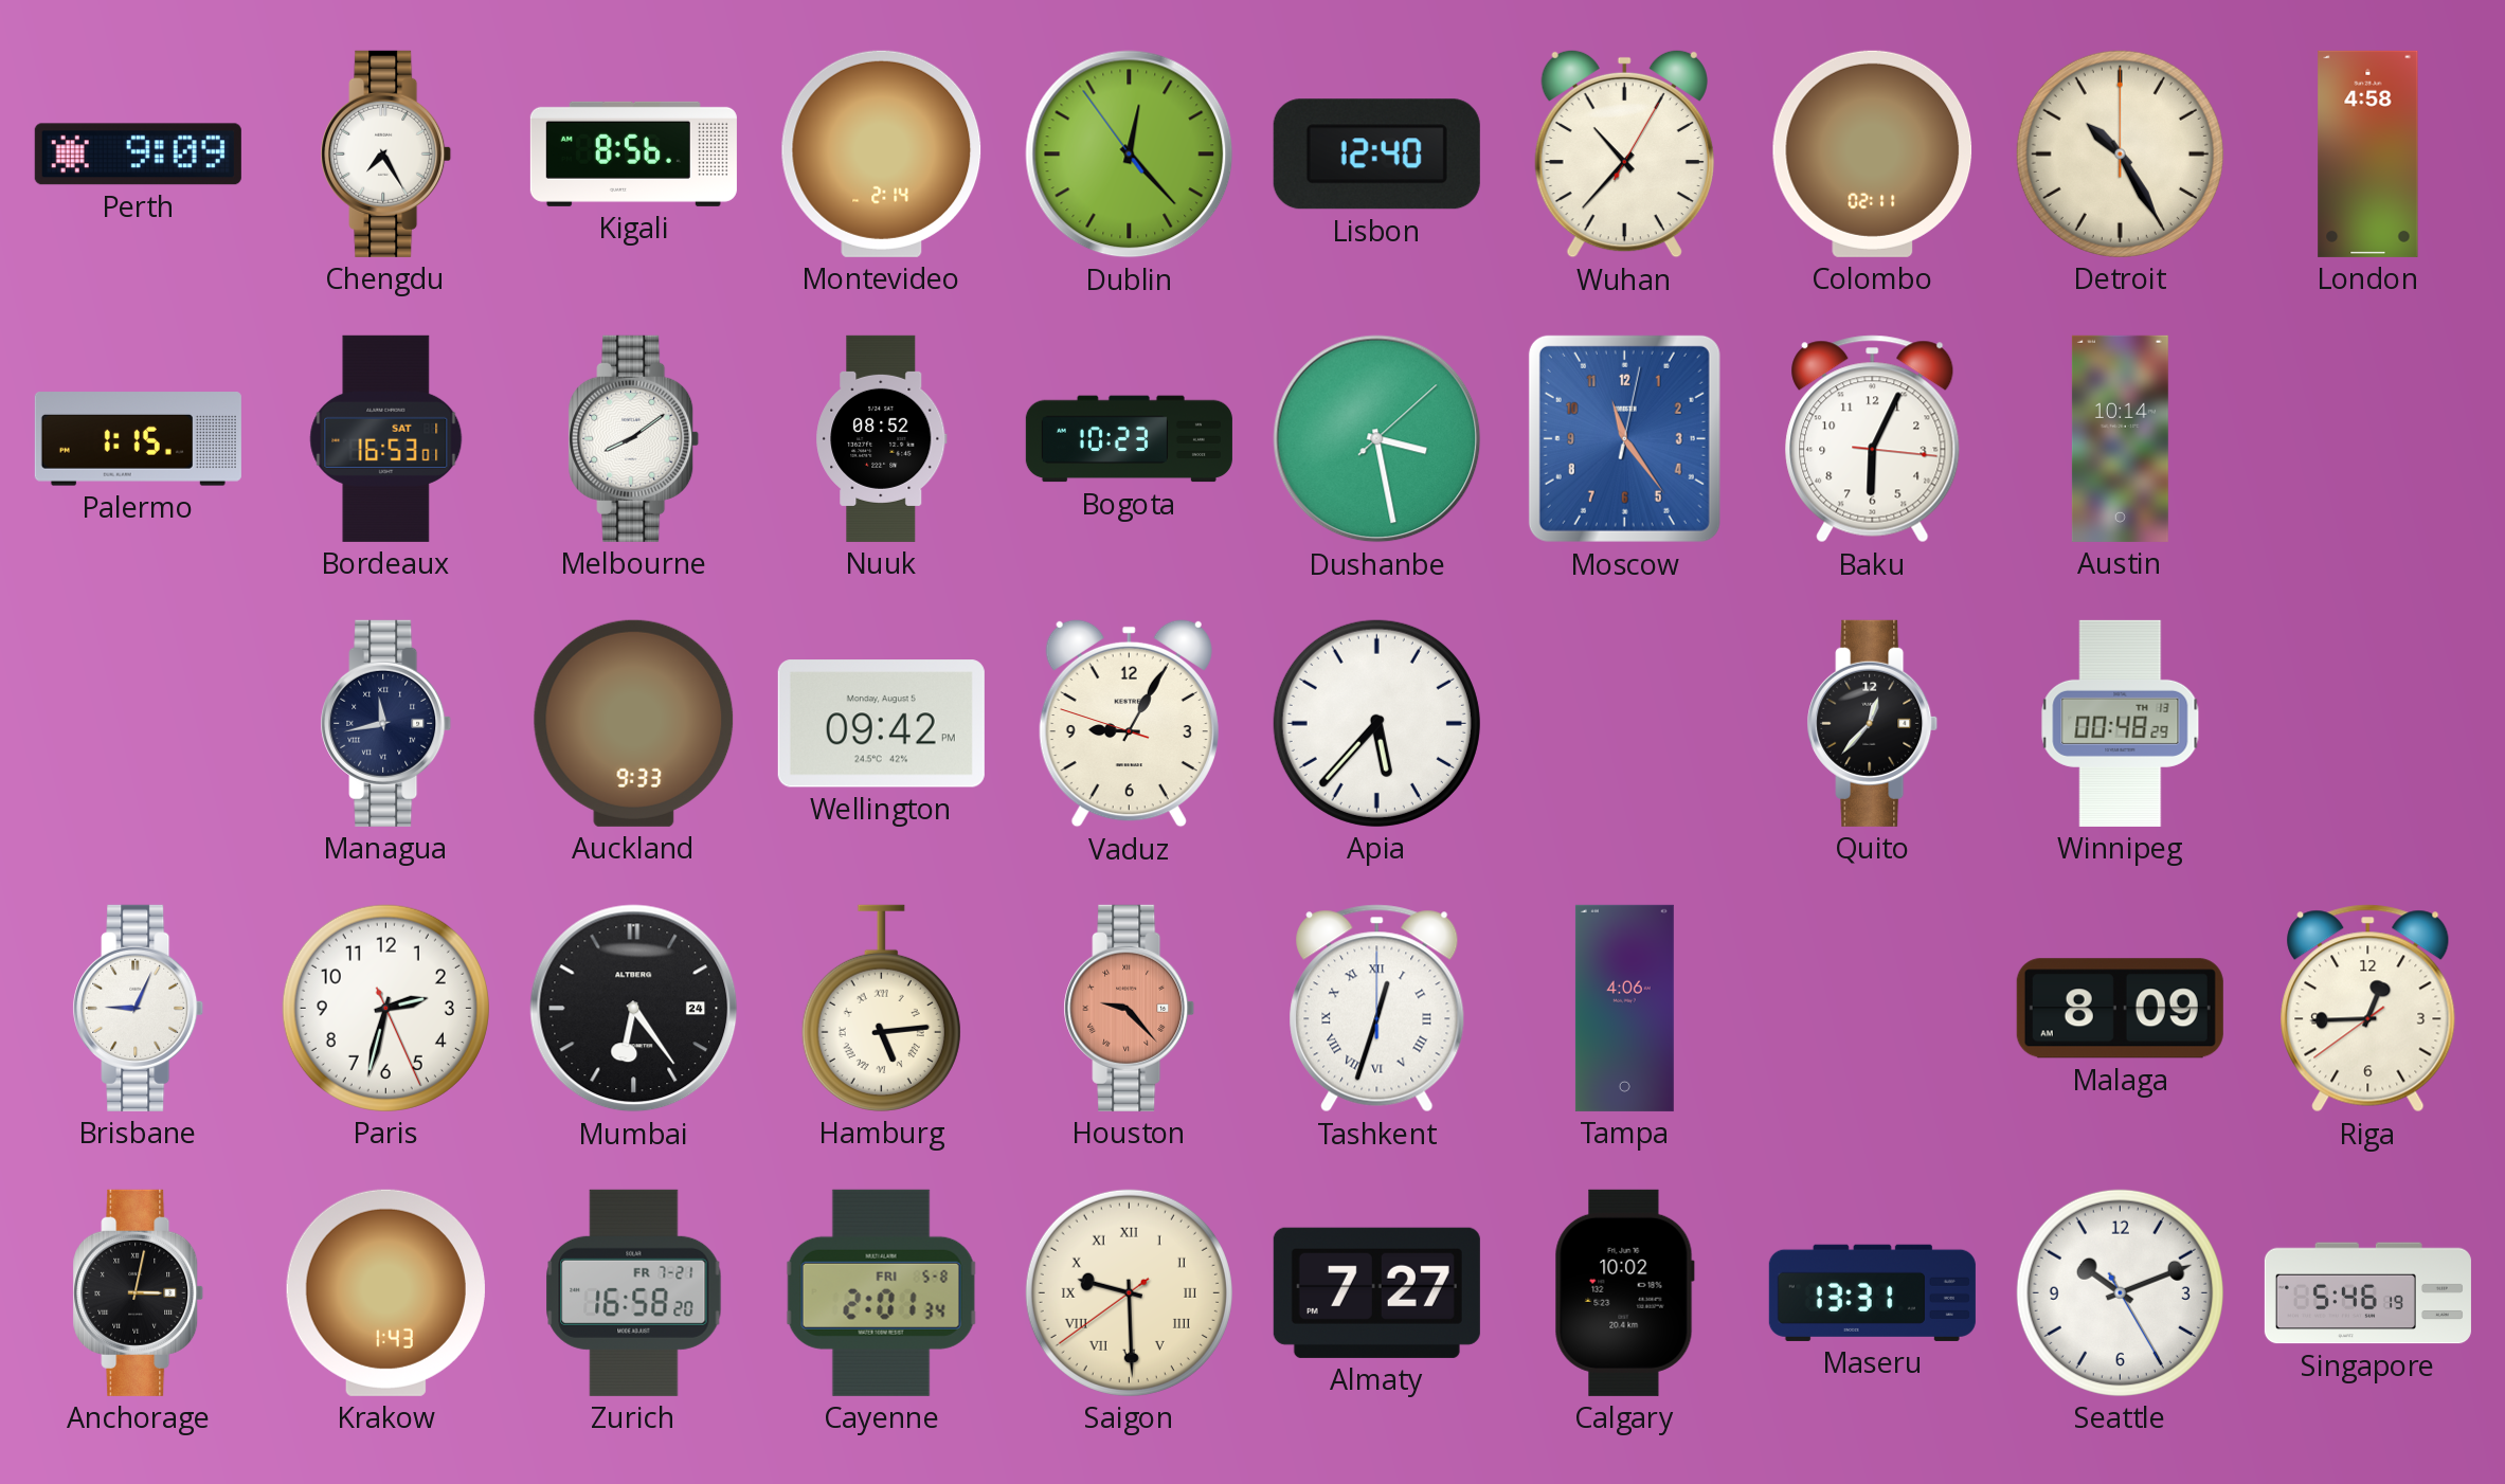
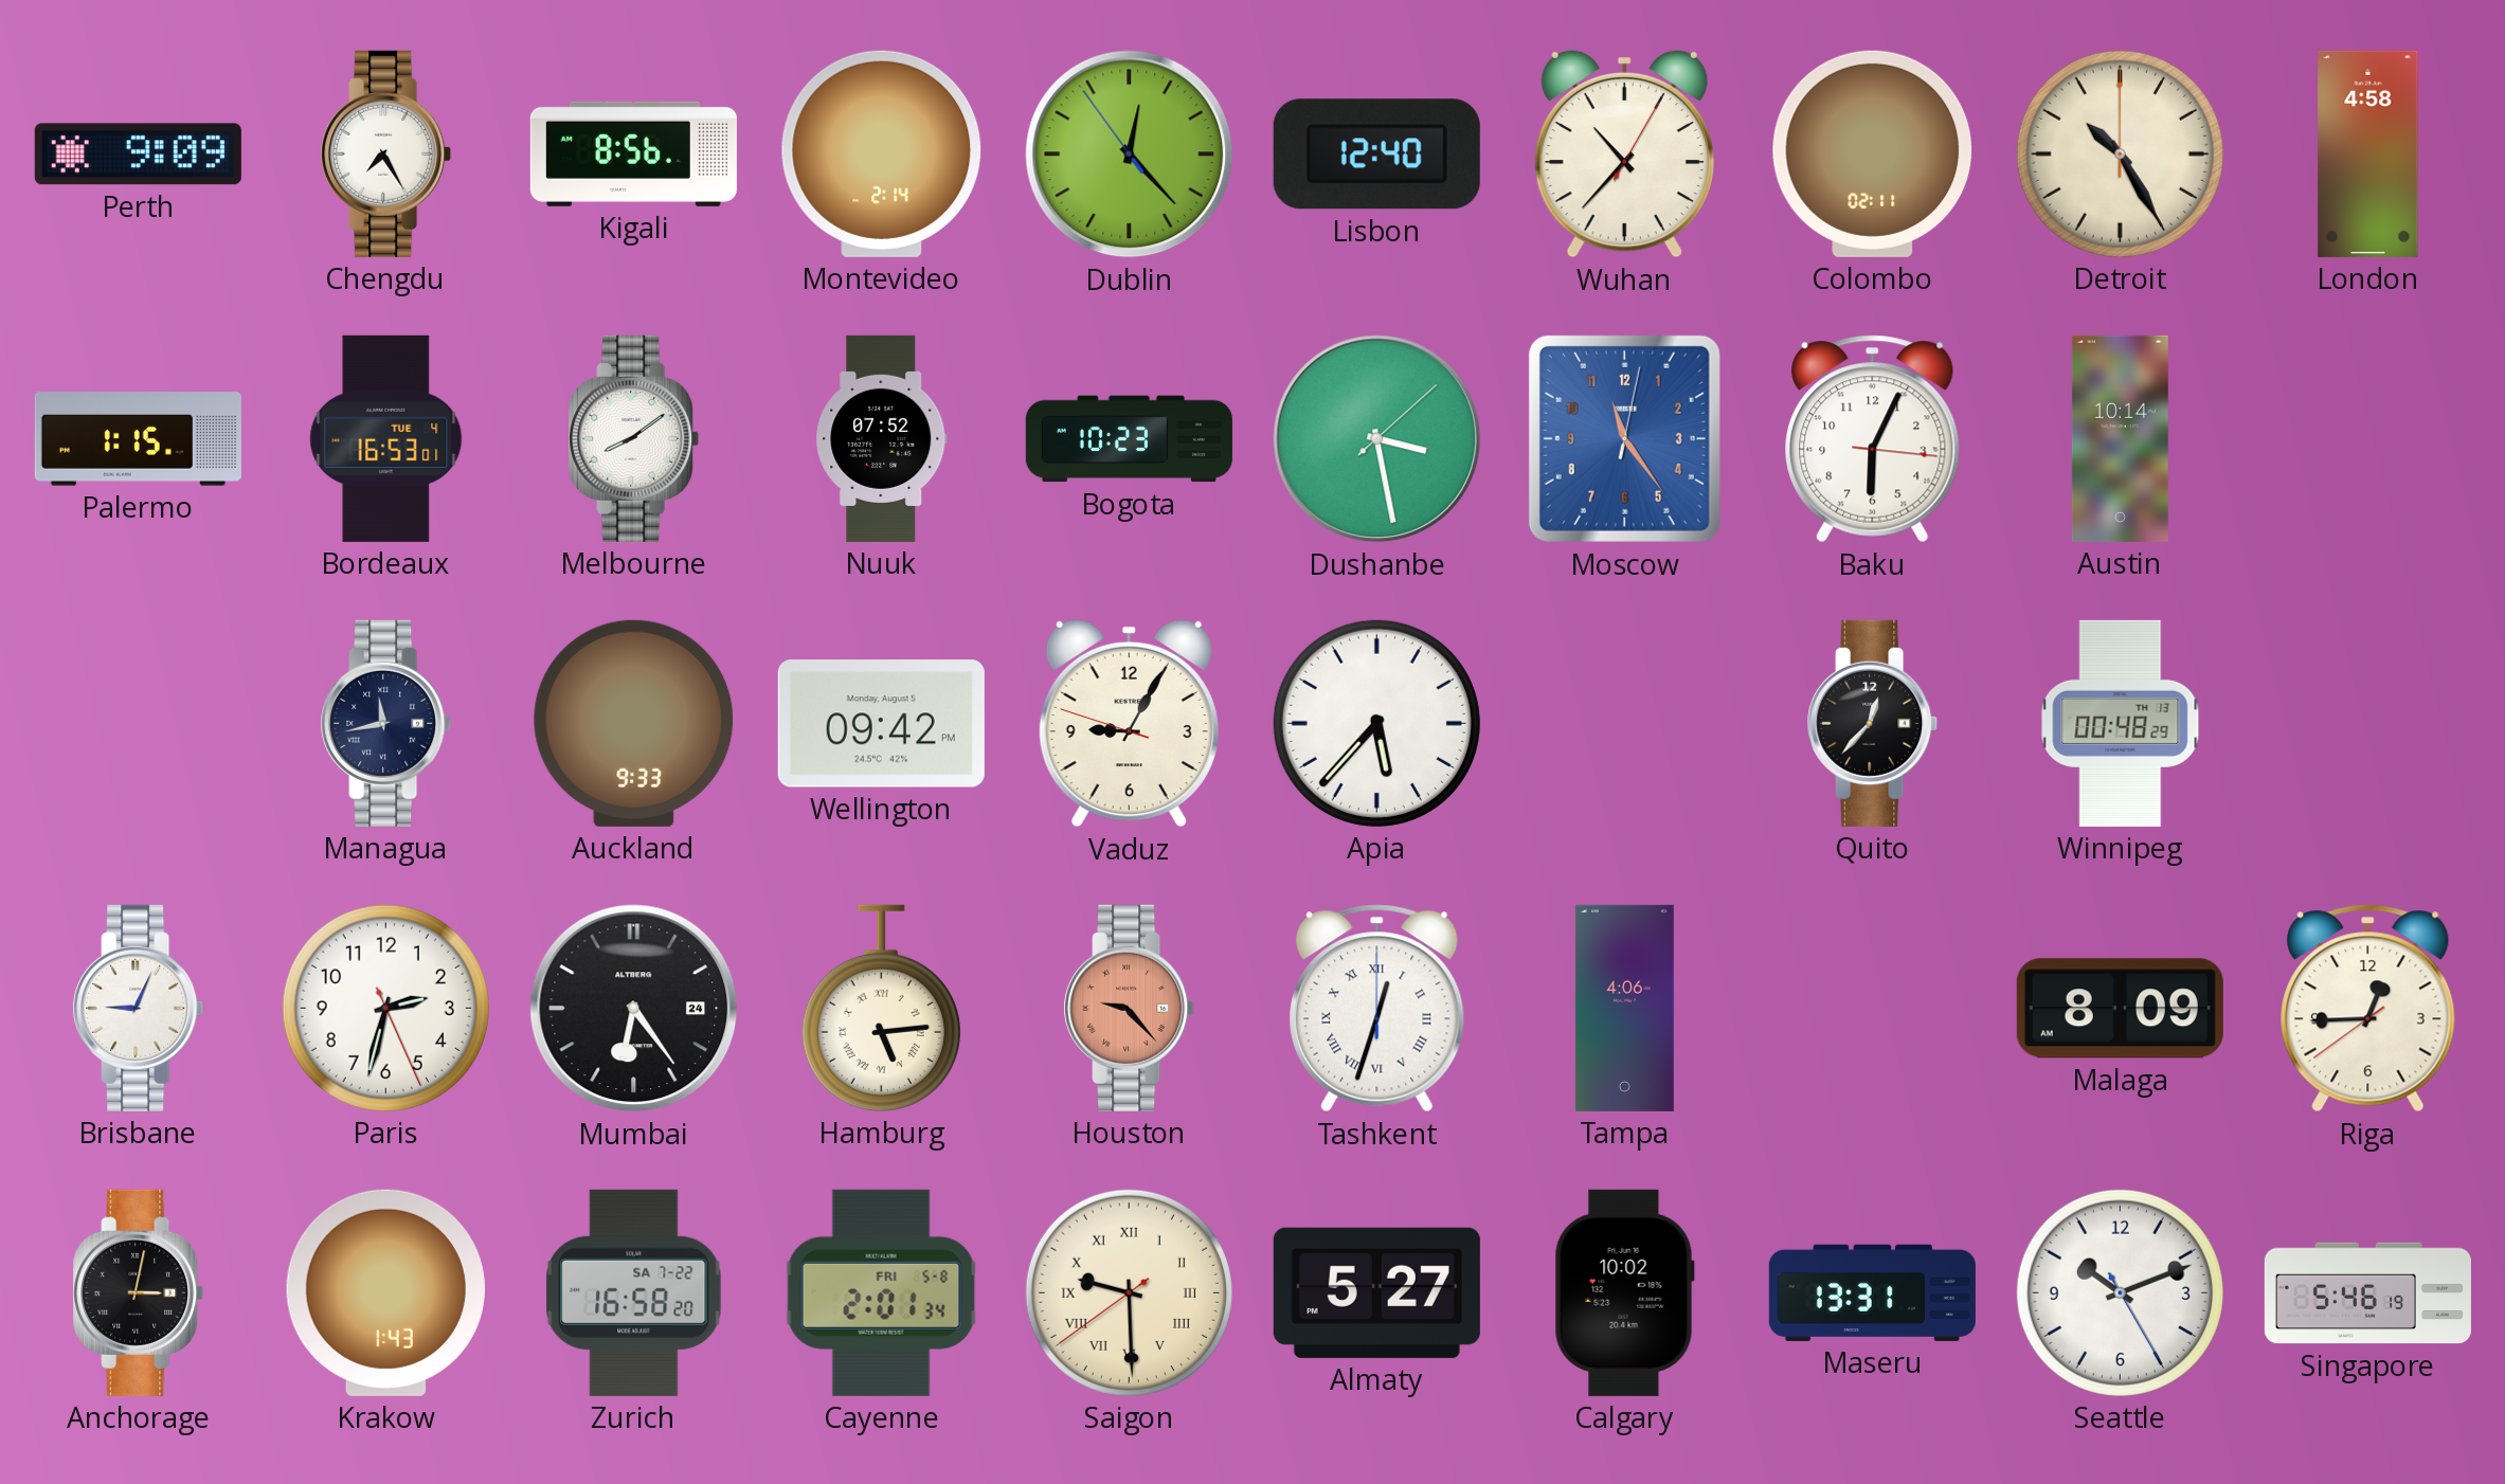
Bordeaux date: SAT 1 -> TUE 4 (386, 438)
Nuuk: 08:52 -> 07:52 (882, 438)
Zurich date: FR 7-21 -> SA 7-22 (634, 1292)
Almaty: 7:27 -> 5:27 (1376, 1292)
